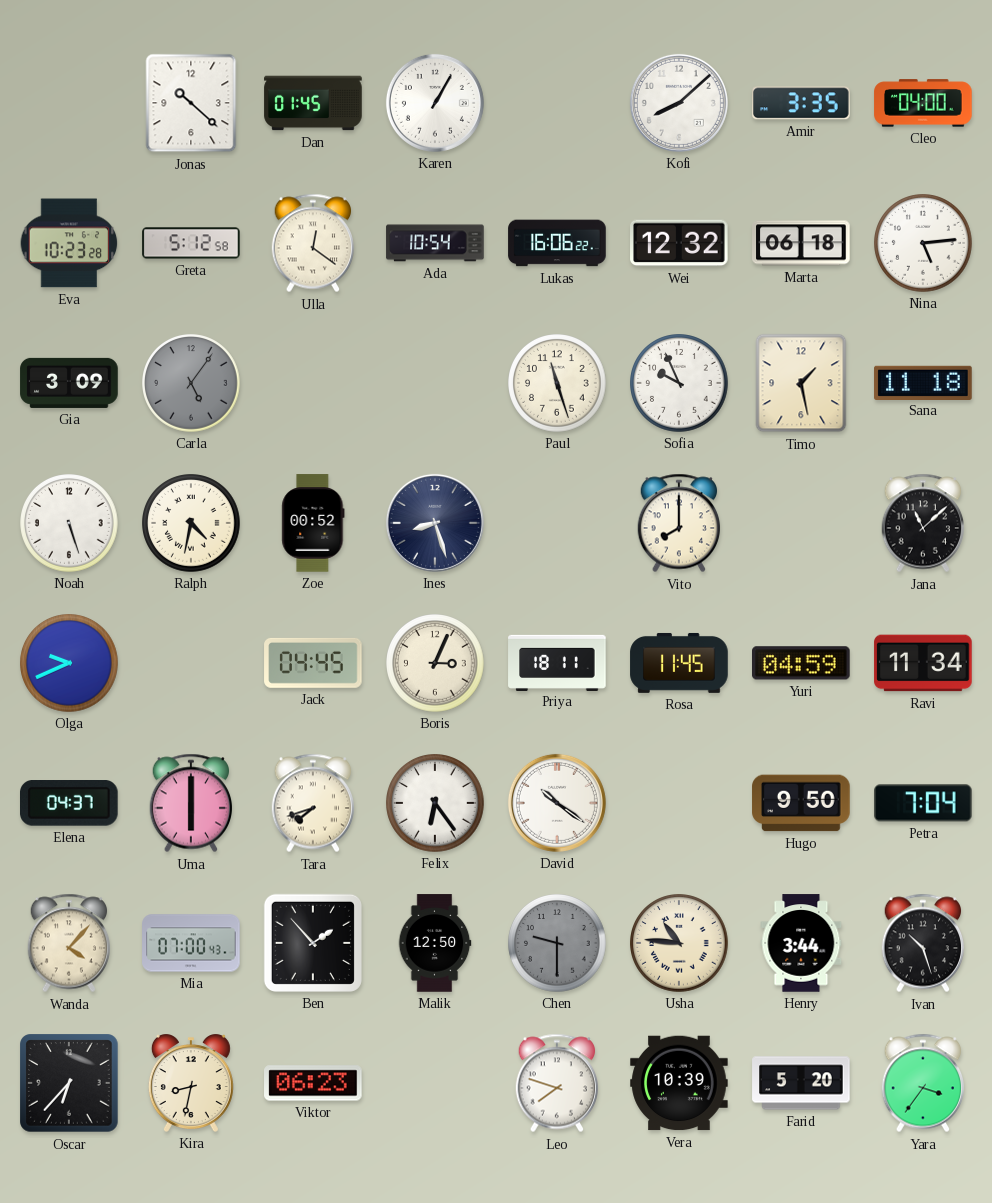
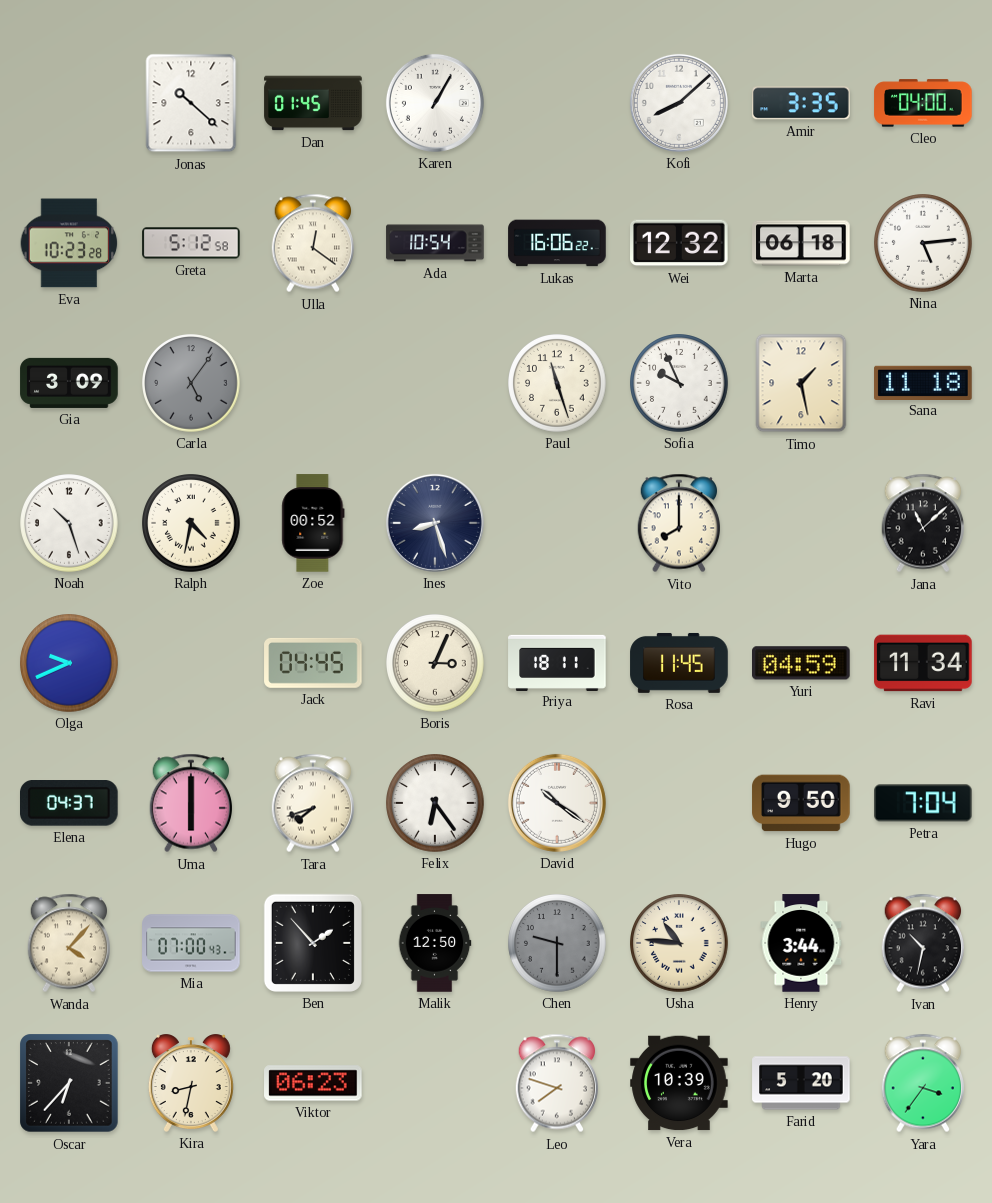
Noah: 5:27 -> 10:27 (69, 523)
Ivan: 10:27 -> 10:32 (922, 943)
